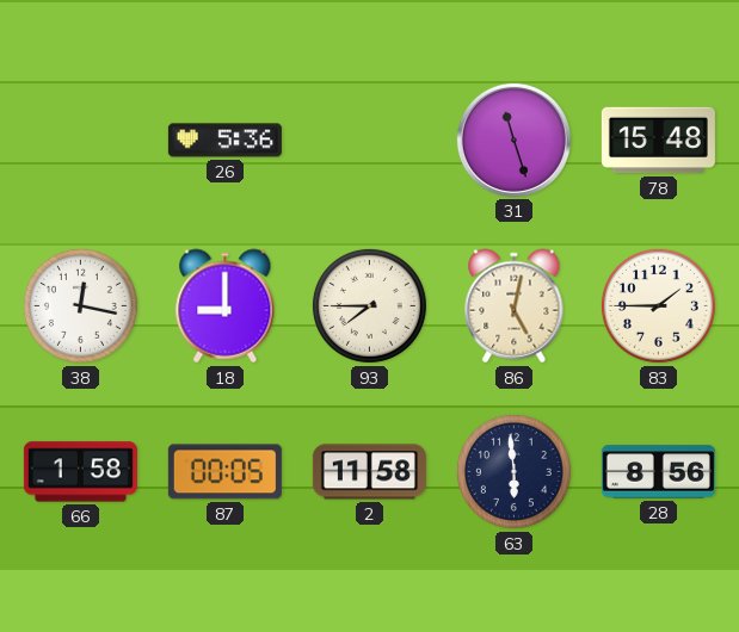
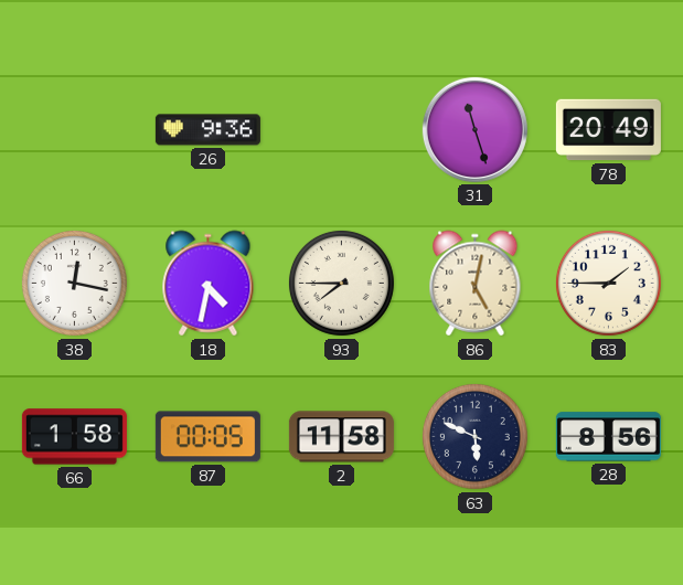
26: 5:36 -> 9:36 (207, 130)
78: 15:48 -> 20:49 (608, 130)
18: 9:00 -> 4:32 (209, 284)
63: 5:59 -> 5:49 (474, 436)
